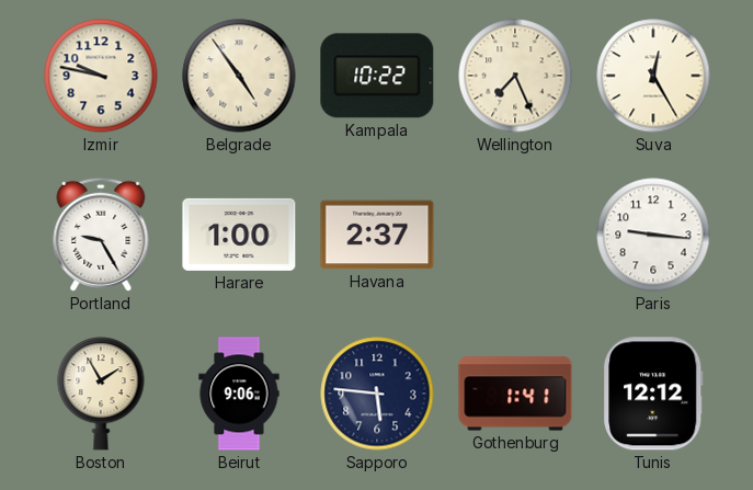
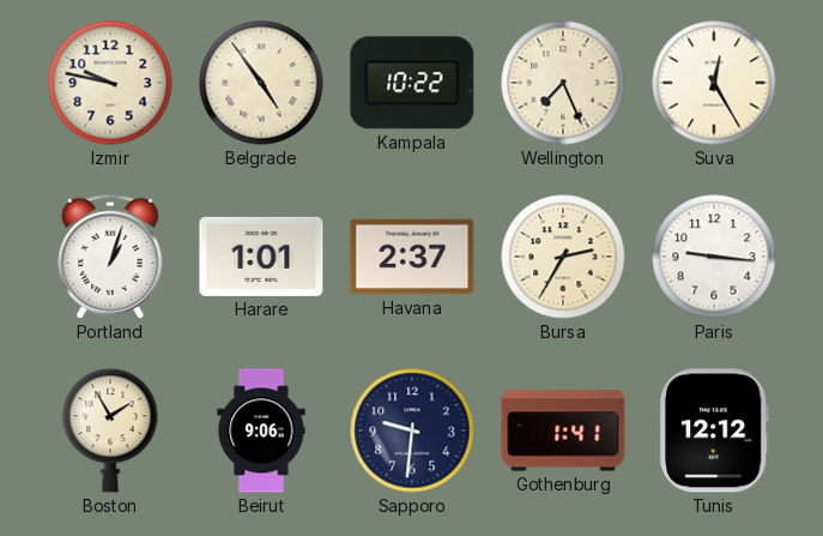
Portland: 9:25 -> 1:03 (110, 257)
Harare: 1:00 -> 1:01 (261, 257)
Bursa: none -> 2:35 (563, 257)
Sapporo: 5:46 -> 9:31 (412, 430)
